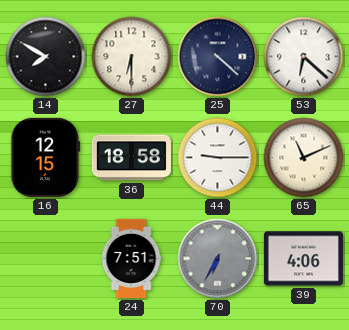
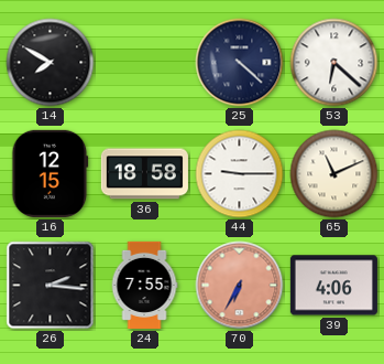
27: 6:30 -> none (132, 57)
26: none -> 2:16 (51, 286)
24: 7:51 -> 7:55 (144, 285)
70 dial: grey -> salmon (240, 286)
